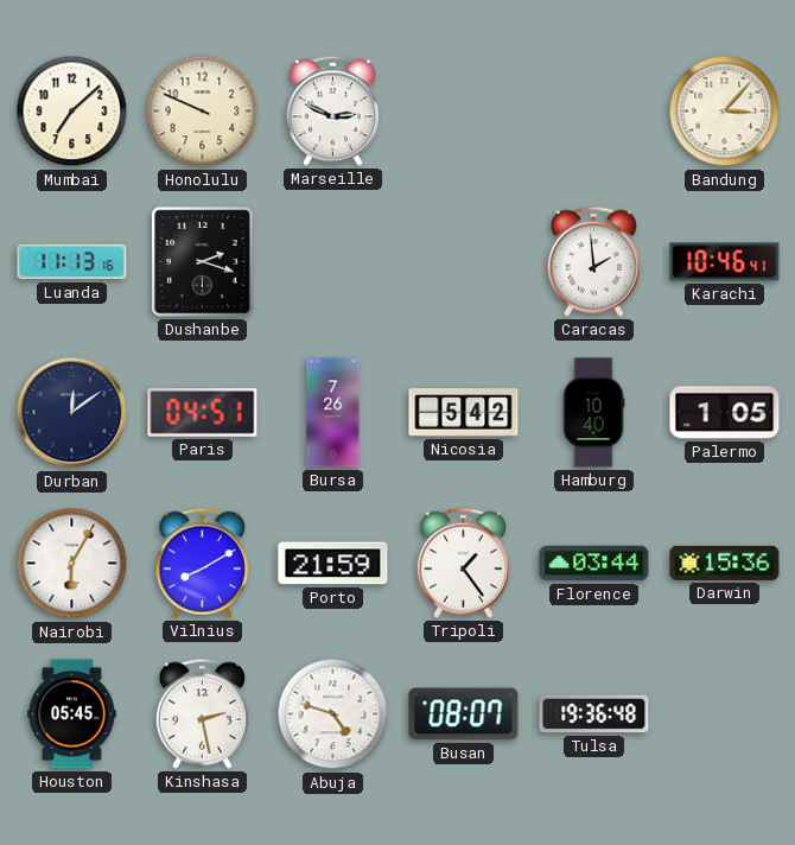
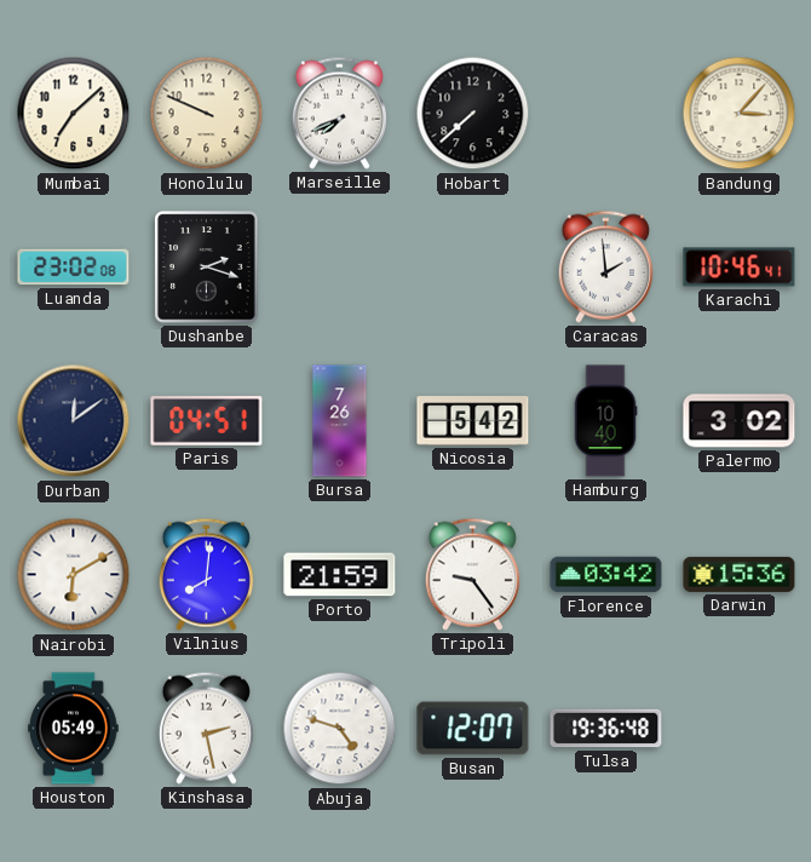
Marseille: 2:49 -> 7:41 (339, 113)
Hobart: none -> 7:38 (473, 114)
Luanda: 11:13 -> 23:02 (74, 268)
Palermo: 1:05 -> 3:02 (740, 421)
Nairobi: 6:05 -> 6:10 (74, 575)
Vilnius: 8:10 -> 8:01 (206, 574)
Tripoli: 1:24 -> 9:24 (472, 574)
Florence: 03:44 -> 03:42 (606, 575)
Houston: 05:45 -> 05:49 (74, 729)
Busan: 08:07 -> 12:07 (473, 729)
